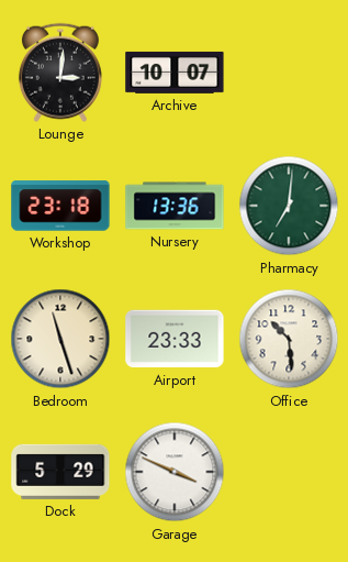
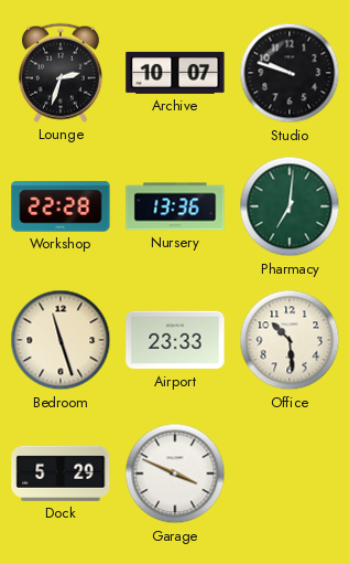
Lounge: 3:01 -> 2:33 (61, 73)
Studio: none -> 9:48 (290, 73)
Workshop: 23:18 -> 22:28 (61, 206)
